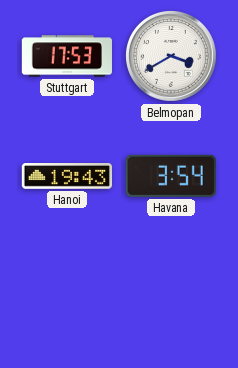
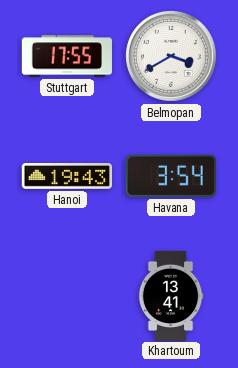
Stuttgart: 17:53 -> 17:55 (66, 56)
Khartoum: none -> 13:41 (171, 295)
